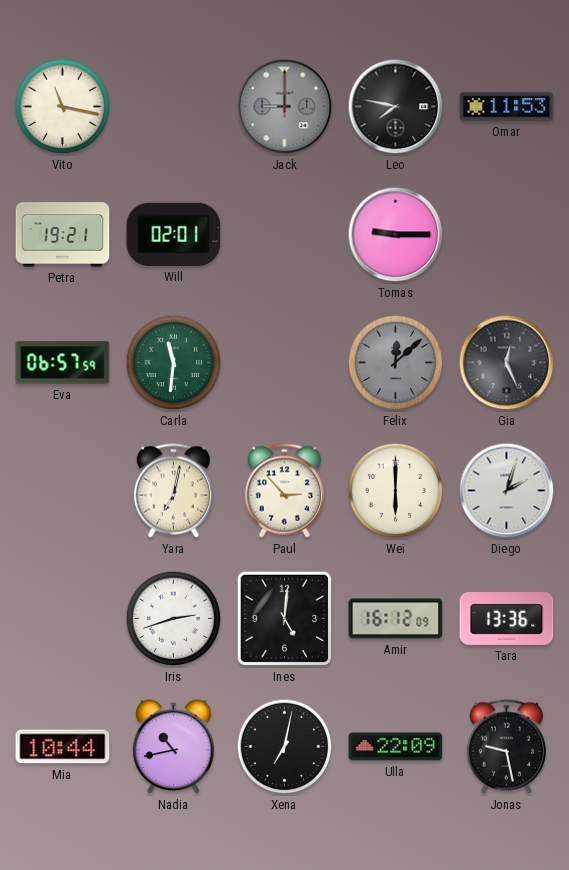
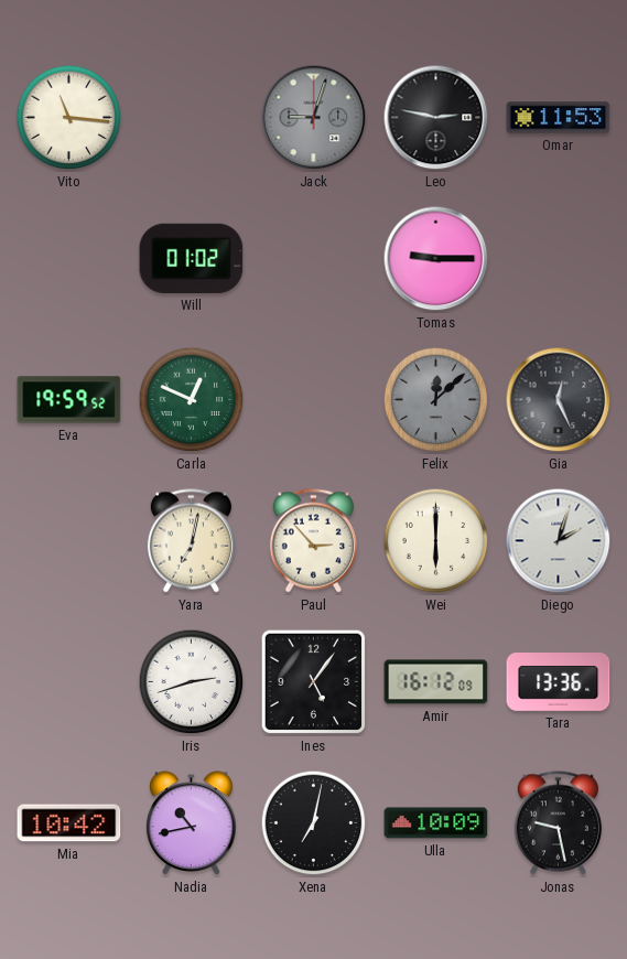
Vito: 11:17 -> 11:16 (69, 118)
Jack: 9:00 -> 9:03 (314, 118)
Leo: 7:47 -> 2:47 (436, 118)
Petra: 19:21 -> none (63, 235)
Will: 02:01 -> 01:02 (192, 258)
Eva: 06:57 -> 19:59 (69, 400)
Carla: 11:31 -> 12:49 (192, 400)
Ines: 5:01 -> 5:06 (314, 682)
Mia: 10:44 -> 10:42 (69, 823)
Ulla: 22:09 -> 10:09 (436, 823)
